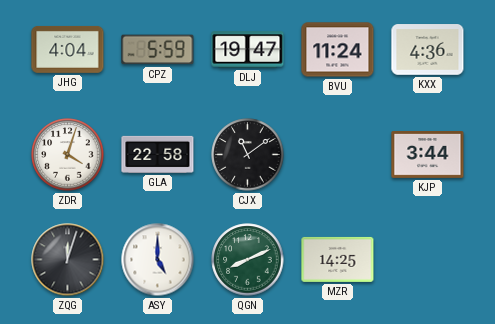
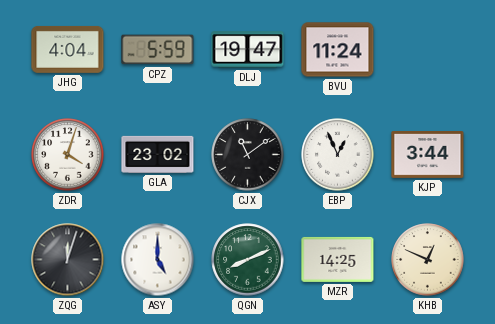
KXX: 4:36 -> none (428, 50)
GLA: 22:58 -> 23:02 (158, 154)
EBP: none -> 12:56 (338, 155)
KHB: none -> 12:49 (428, 260)
